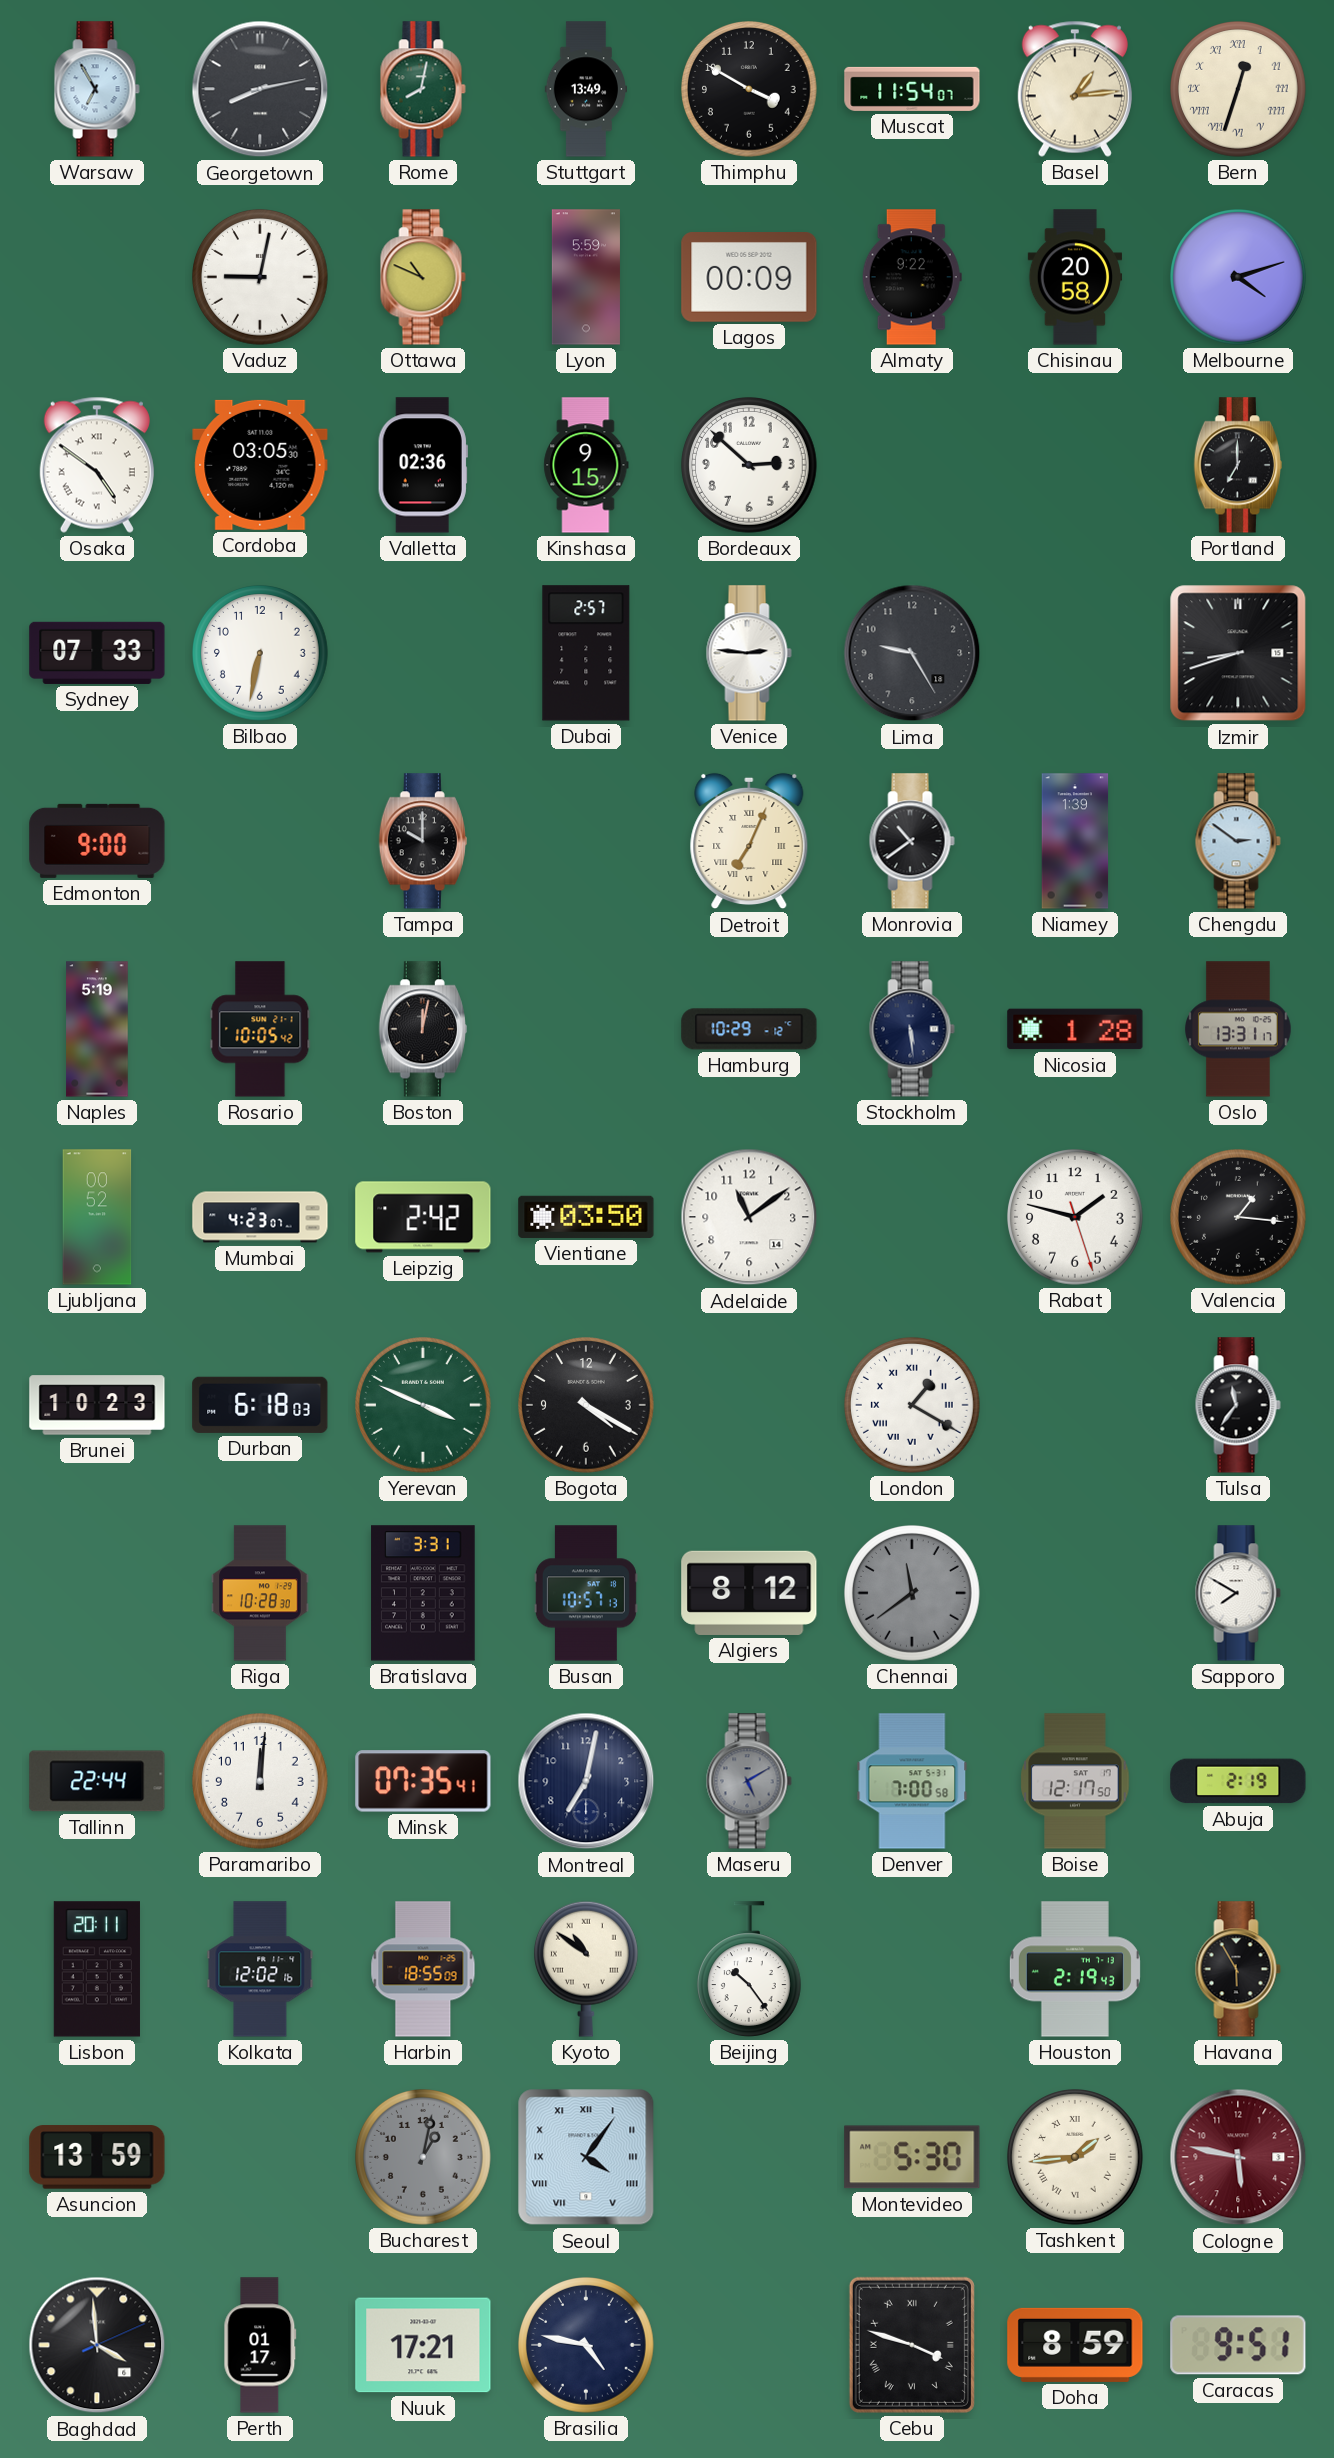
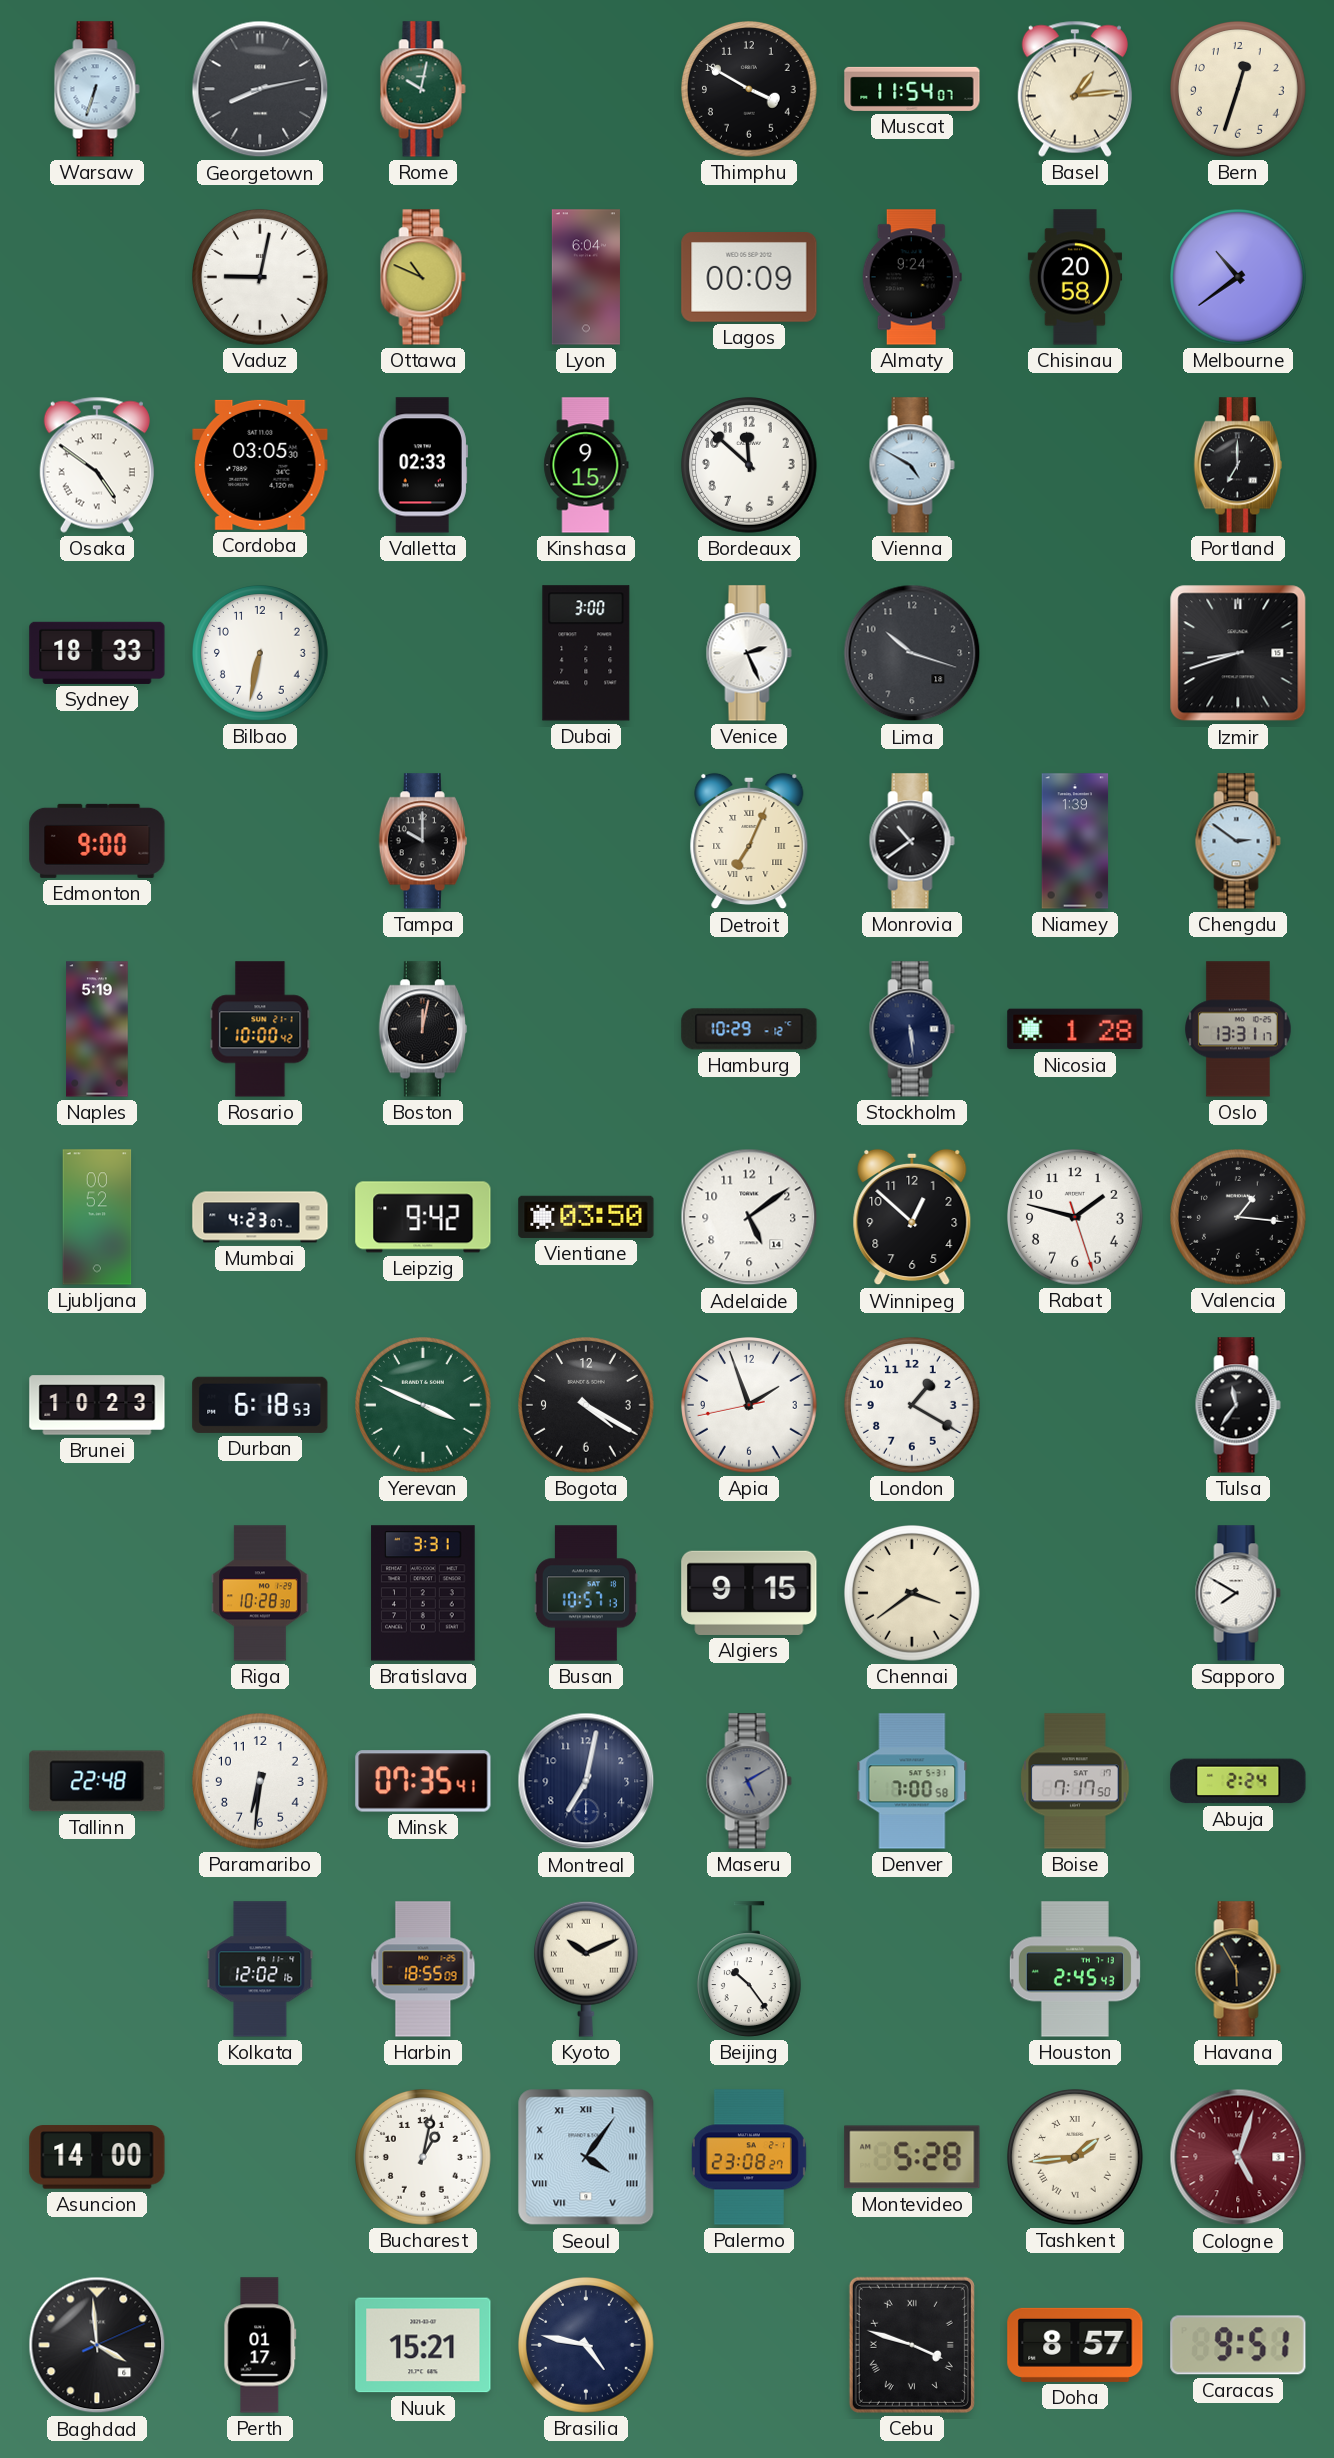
Warsaw: 6:55 -> 6:33 (97, 89)
Rome: 8:02 -> 10:02 (423, 89)
Stuttgart: 13:49 -> none (585, 89)
Bern numerals: Roman -> Arabic (1239, 90)
Lyon: 5:59 -> 6:04 (586, 277)
Almaty: 9:22 -> 9:24 (912, 277)
Melbourne: 4:12 -> 10:39 (1239, 278)
Valletta: 02:36 -> 02:33 (423, 465)
Bordeaux: 2:52 -> 11:52 (750, 466)
Vienna: none -> 4:50 (912, 465)
Sydney: 07:33 -> 18:33 (97, 653)
Dubai: 2:57 -> 3:00 (586, 653)
Venice: 2:46 -> 2:26 (749, 653)
Lima: 9:25 -> 10:18 (912, 653)
Rosario: 10:05 -> 10:00 (260, 1029)
Leipzig: 2:42 -> 9:42 (423, 1217)
Adelaide: 11:09 -> 5:09 (749, 1217)
Winnipeg: none -> 12:52 (912, 1217)
Durban: 6:18:03 -> 6:18:53 (260, 1405)
Apia: none -> 1:56 (750, 1406)
London numerals: Roman -> Arabic (913, 1406)
Algiers: 8:12 -> 9:15 (749, 1593)
Chennai: 11:39 -> 3:39 (913, 1594)
Chennai dial: grey -> cream (913, 1594)
Tallinn: 22:44 -> 22:48 (97, 1781)
Paramaribo: 12:01 -> 6:31 (261, 1782)
Boise: 12:17 -> 7:17 (1075, 1781)
Abuja: 2:19 -> 2:24 (1238, 1781)
Lisbon: 20:11 -> none (97, 1969)
Kyoto: 10:51 -> 10:11 (586, 1969)
Houston: 2:19 -> 2:45 (1075, 1969)
Asuncion: 13:59 -> 14:00 (97, 2157)
Bucharest dial: grey -> white (424, 2158)
Palermo: none -> 23:08 (749, 2157)
Montevideo: 5:30 -> 5:28 (912, 2157)
Cologne: 5:47 -> 5:03 (1238, 2157)
Nuuk: 17:21 -> 15:21 (423, 2345)
Doha: 8:59 -> 8:57 (1075, 2345)
